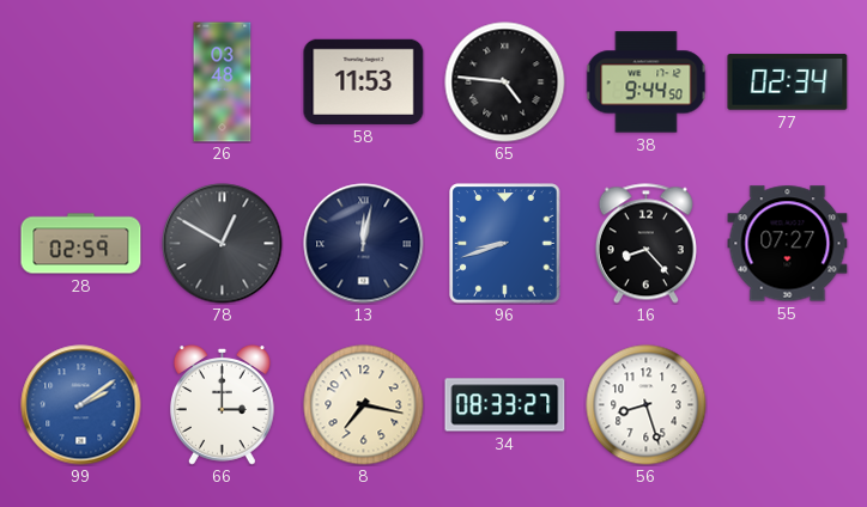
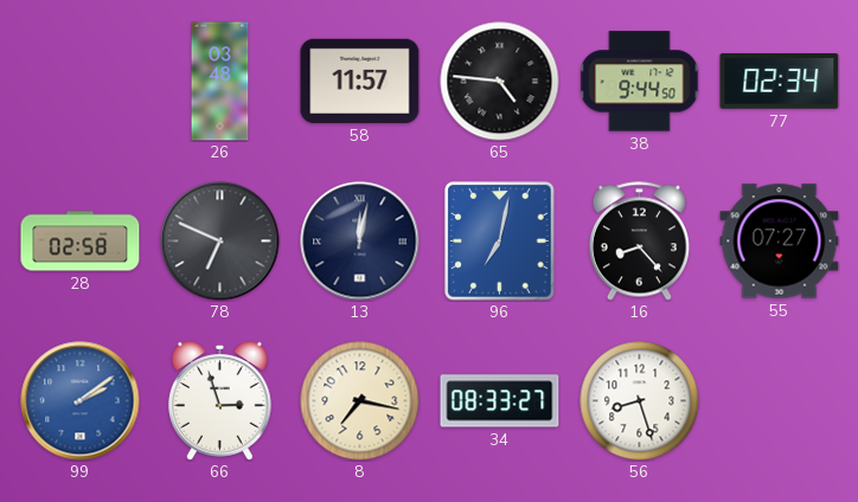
58: 11:53 -> 11:57 (360, 81)
28: 02:59 -> 02:58 (81, 242)
78: 12:50 -> 6:49 (220, 242)
96: 8:42 -> 7:02 (500, 242)
66: 3:00 -> 2:57 (219, 401)
